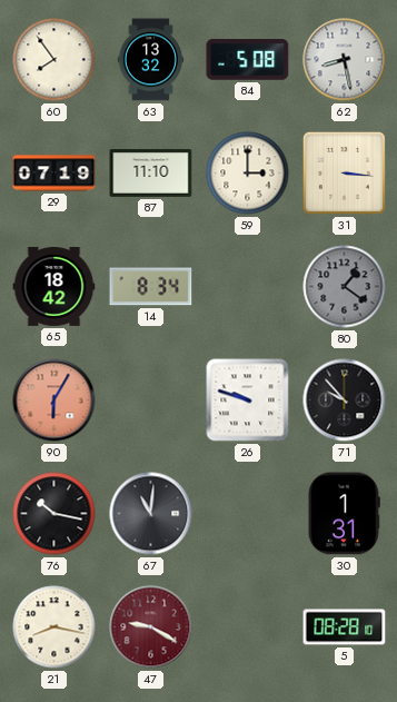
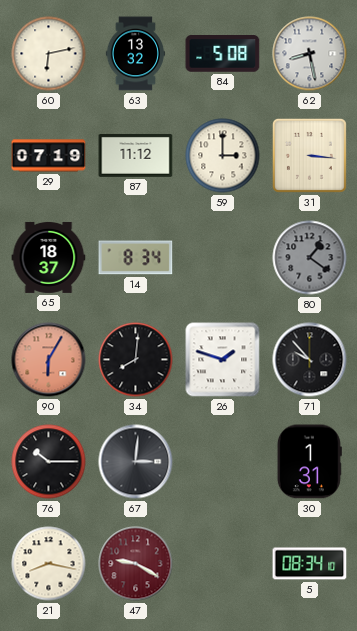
60: 7:54 -> 6:13 (49, 54)
87: 11:10 -> 11:12 (136, 156)
65: 18:42 -> 18:37 (49, 257)
34: none -> 8:01 (136, 360)
26: 9:48 -> 1:48 (223, 360)
76: 10:17 -> 10:15 (49, 462)
67: 11:01 -> 3:01 (136, 462)
5: 08:28 -> 08:34 (310, 564)
